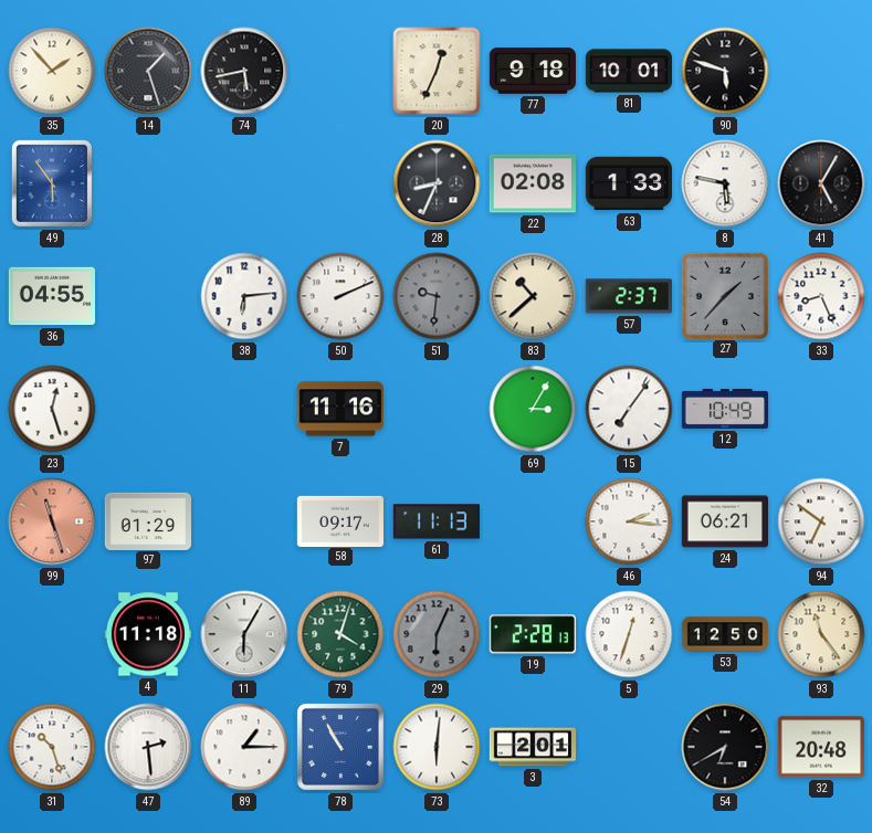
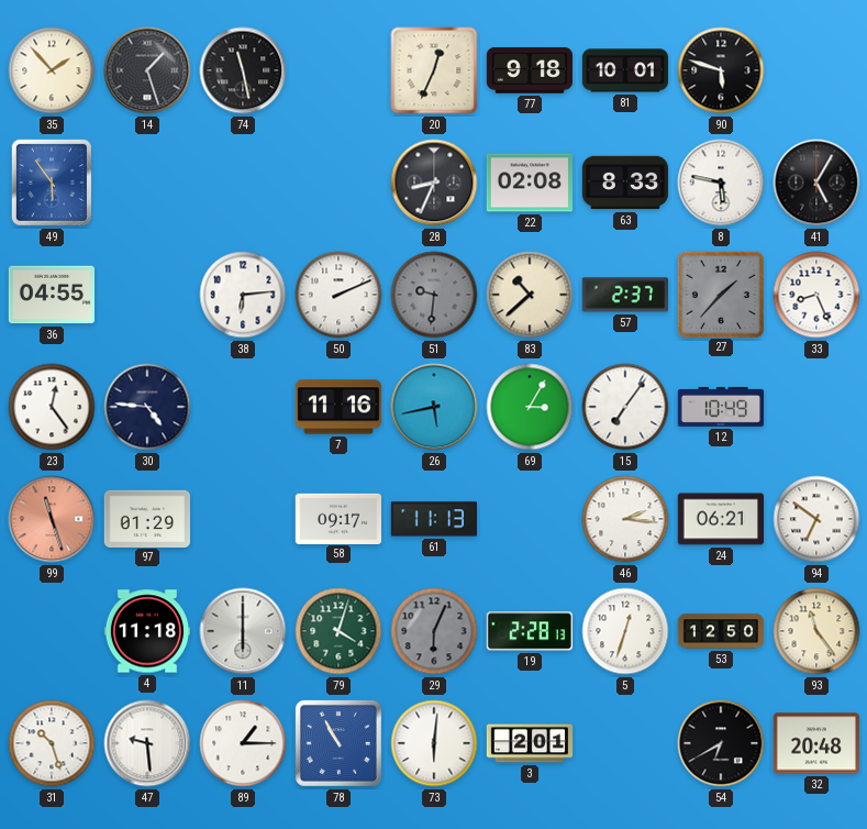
74: 5:43 -> 11:28 (243, 70)
63: 1:33 -> 8:33 (624, 183)
23: 12:27 -> 12:24 (52, 407)
30: none -> 4:46 (147, 407)
26: none -> 5:43 (434, 407)
11: 6:05 -> 6:00 (243, 631)
47: 2:29 -> 9:29 (147, 743)
